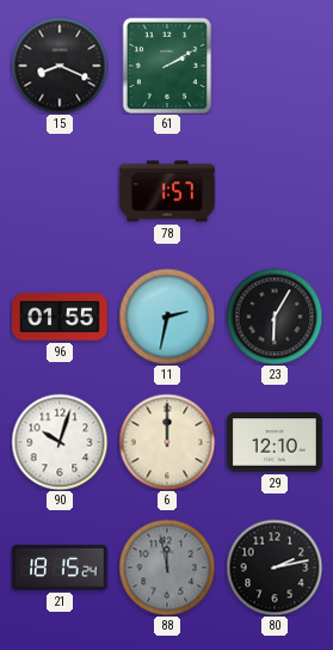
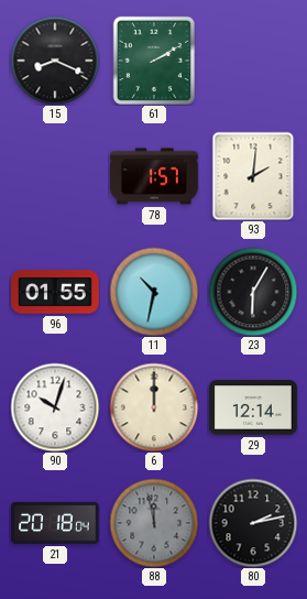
93: none -> 2:01 (253, 176)
11: 2:32 -> 10:32 (154, 292)
29: 12:10 -> 12:14 (254, 407)
21: 18:15 -> 20:18 (55, 523)
